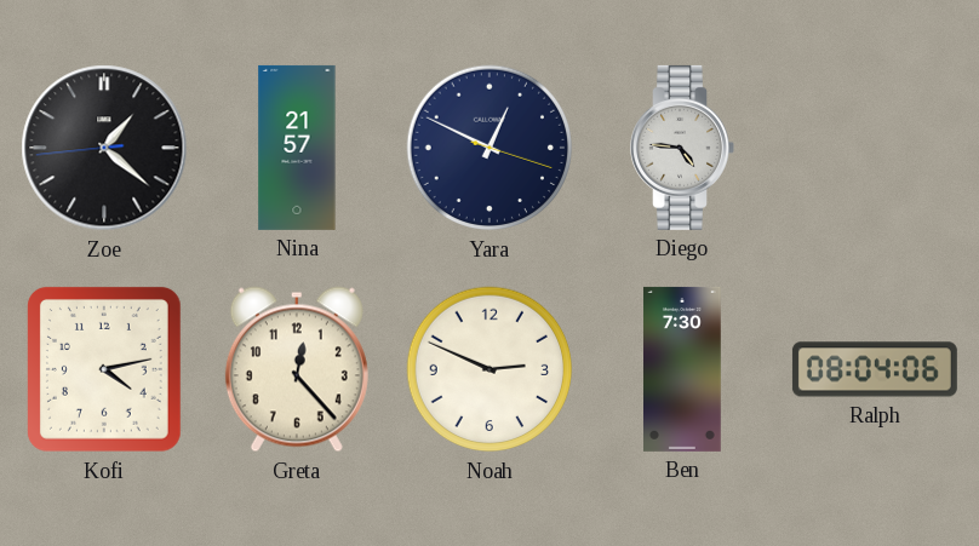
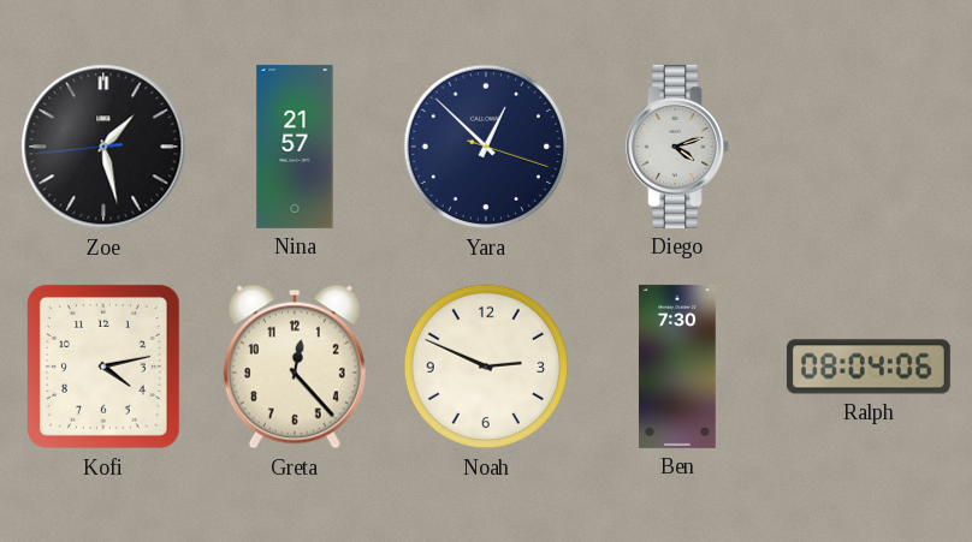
Zoe: 1:21 -> 1:27 (103, 147)
Yara: 12:49 -> 12:52 (486, 147)
Diego: 4:46 -> 4:12 (677, 147)
